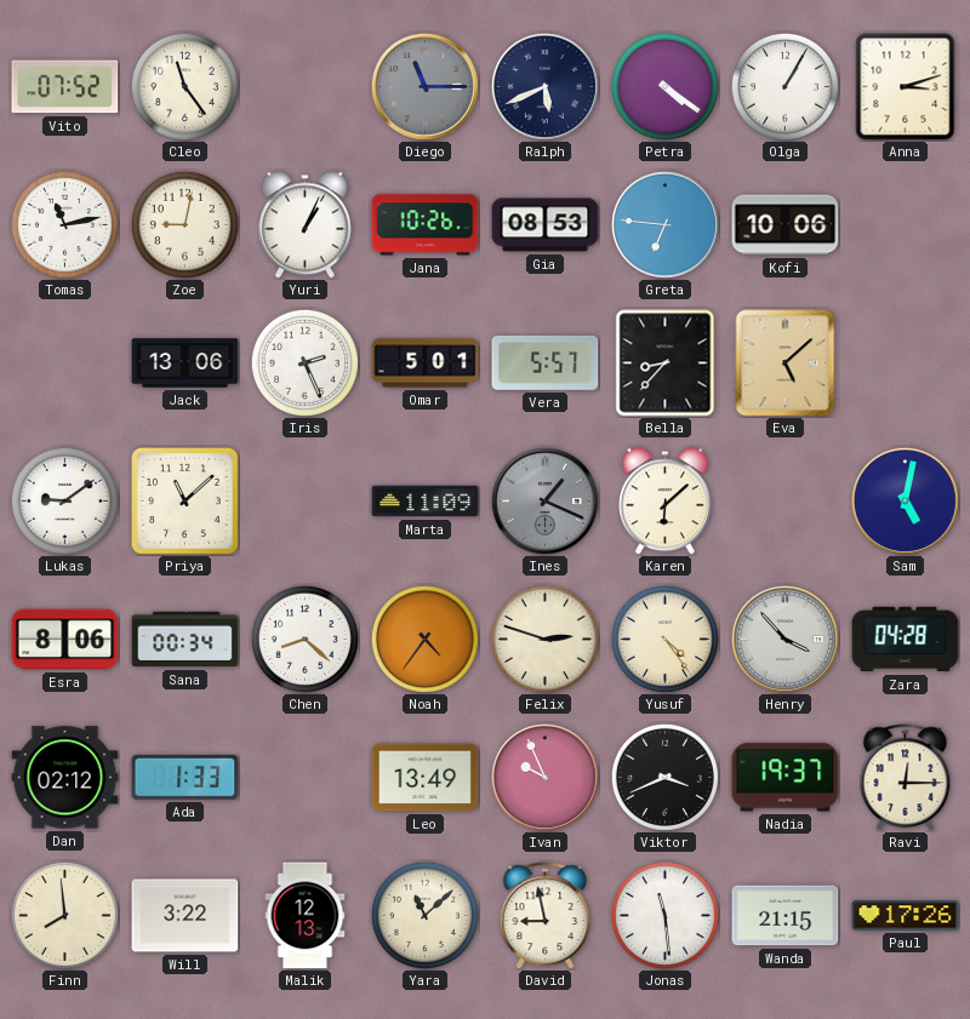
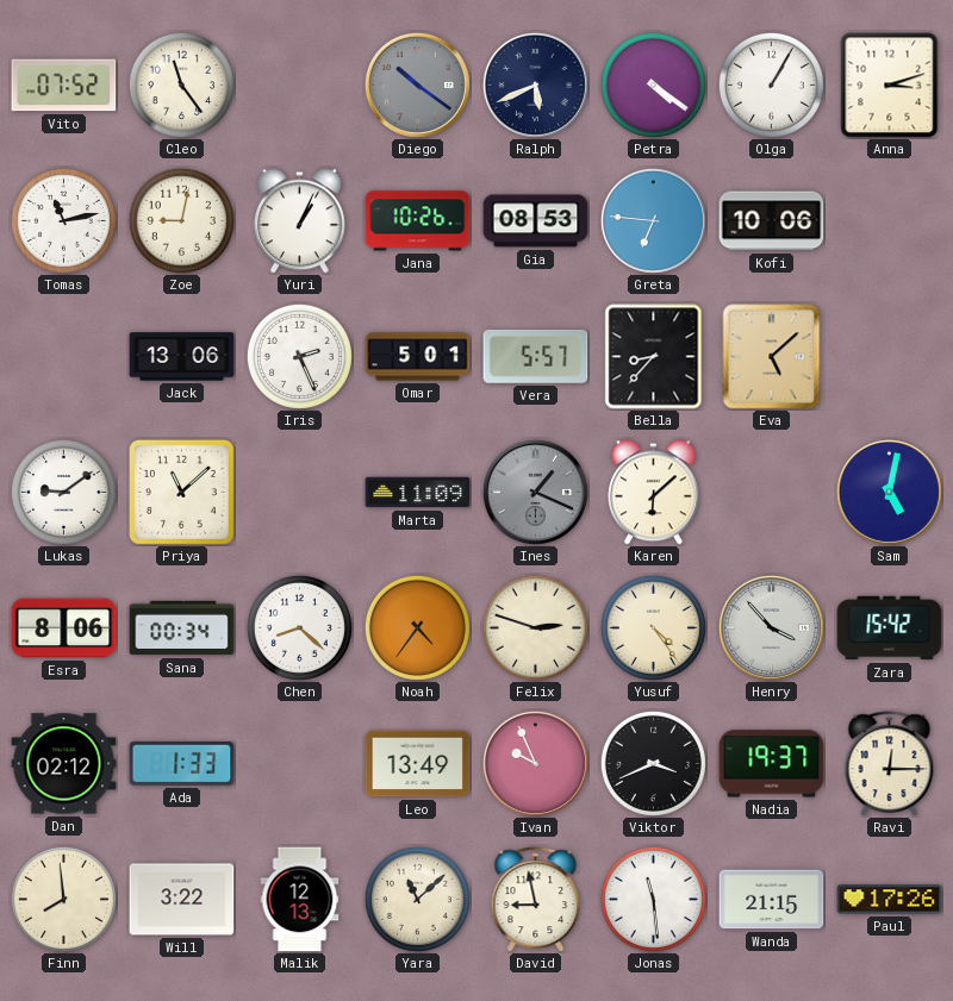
Diego: 11:15 -> 10:21 (417, 85)
Zara: 04:28 -> 15:42 (890, 628)
